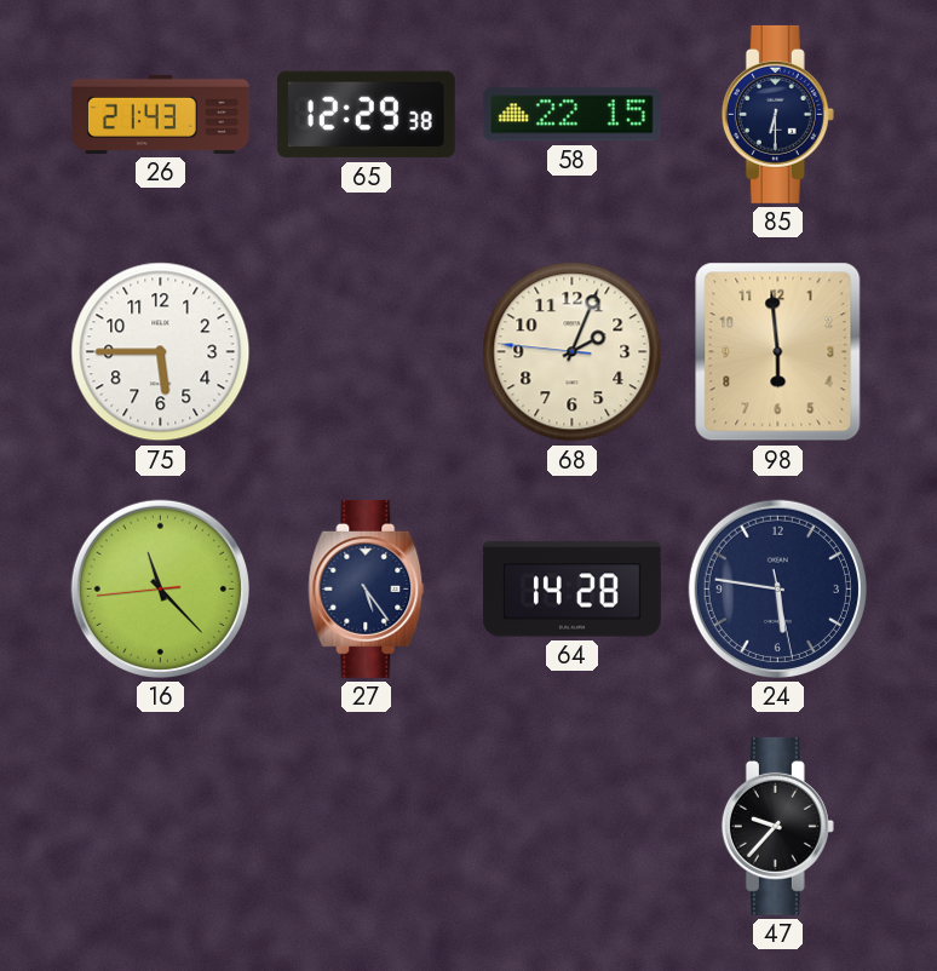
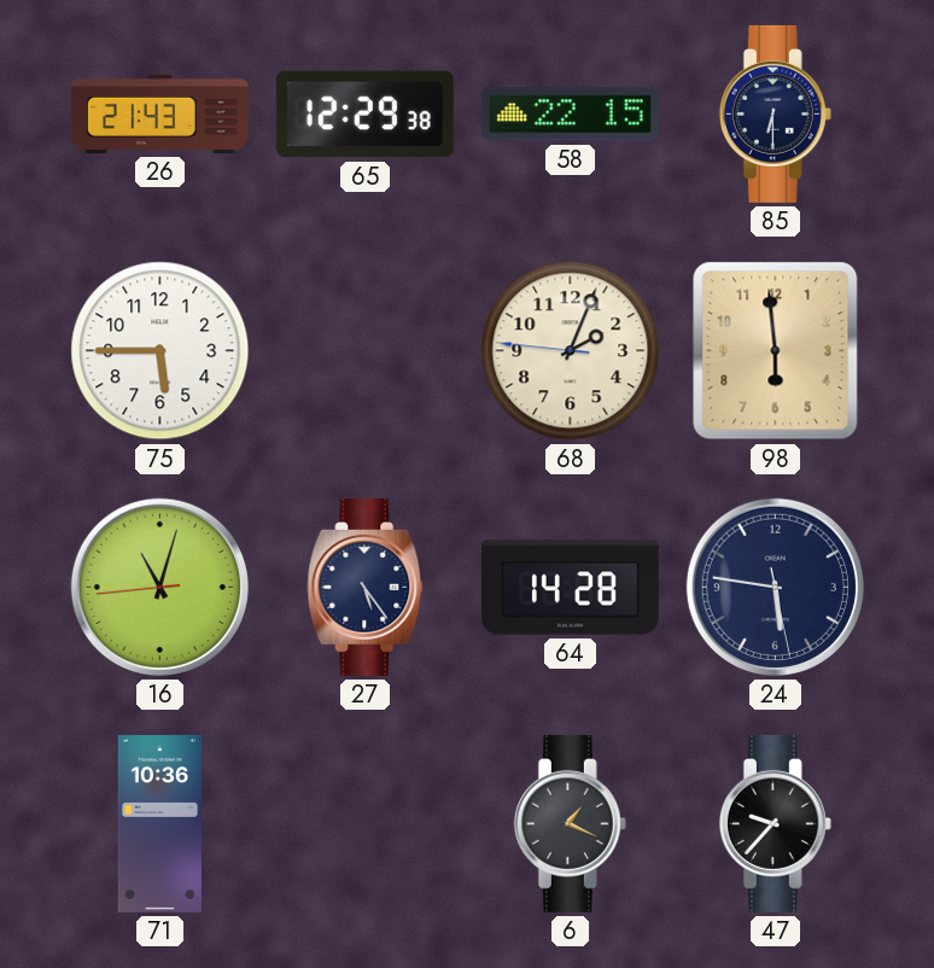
16: 11:22 -> 11:02 (159, 587)
71: none -> 10:36 (159, 823)
6: none -> 1:19 (570, 823)
